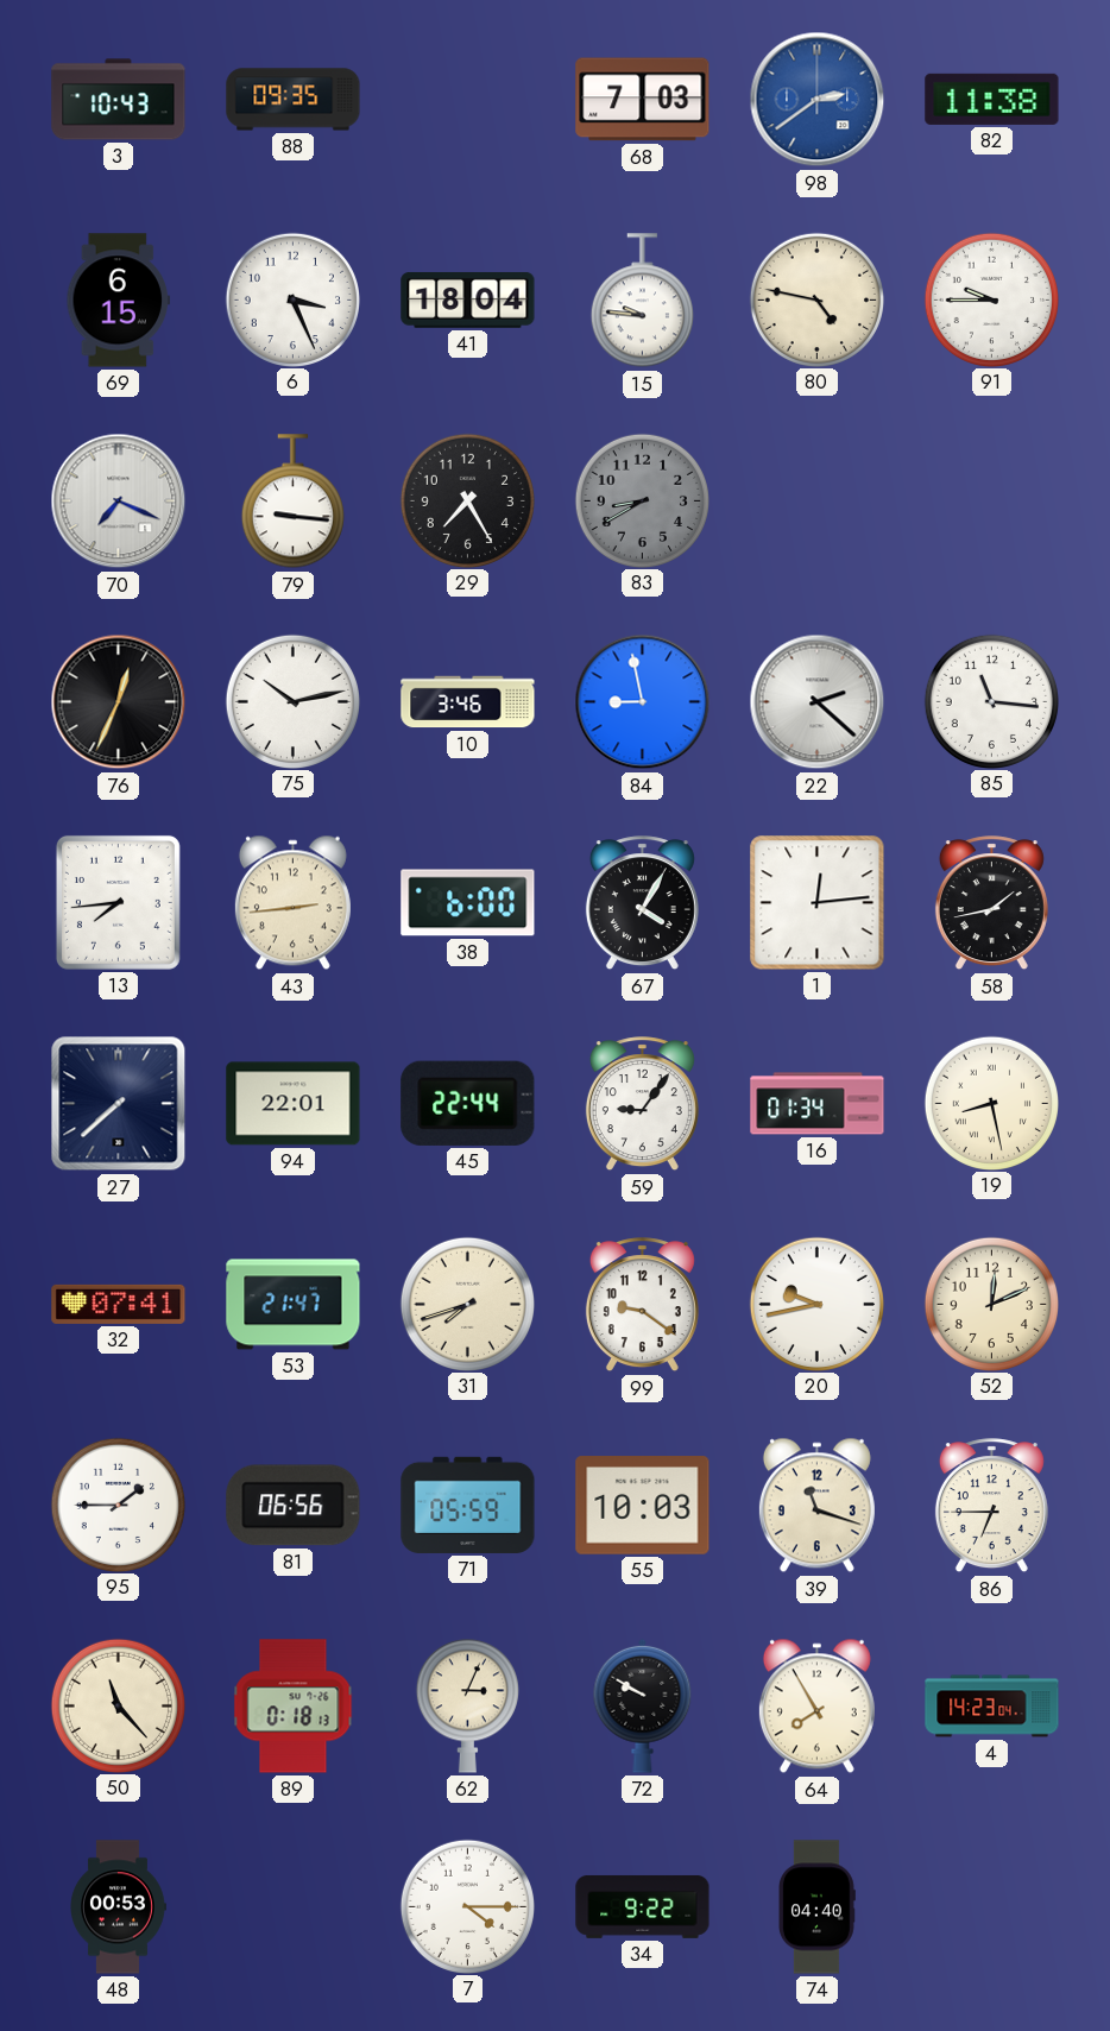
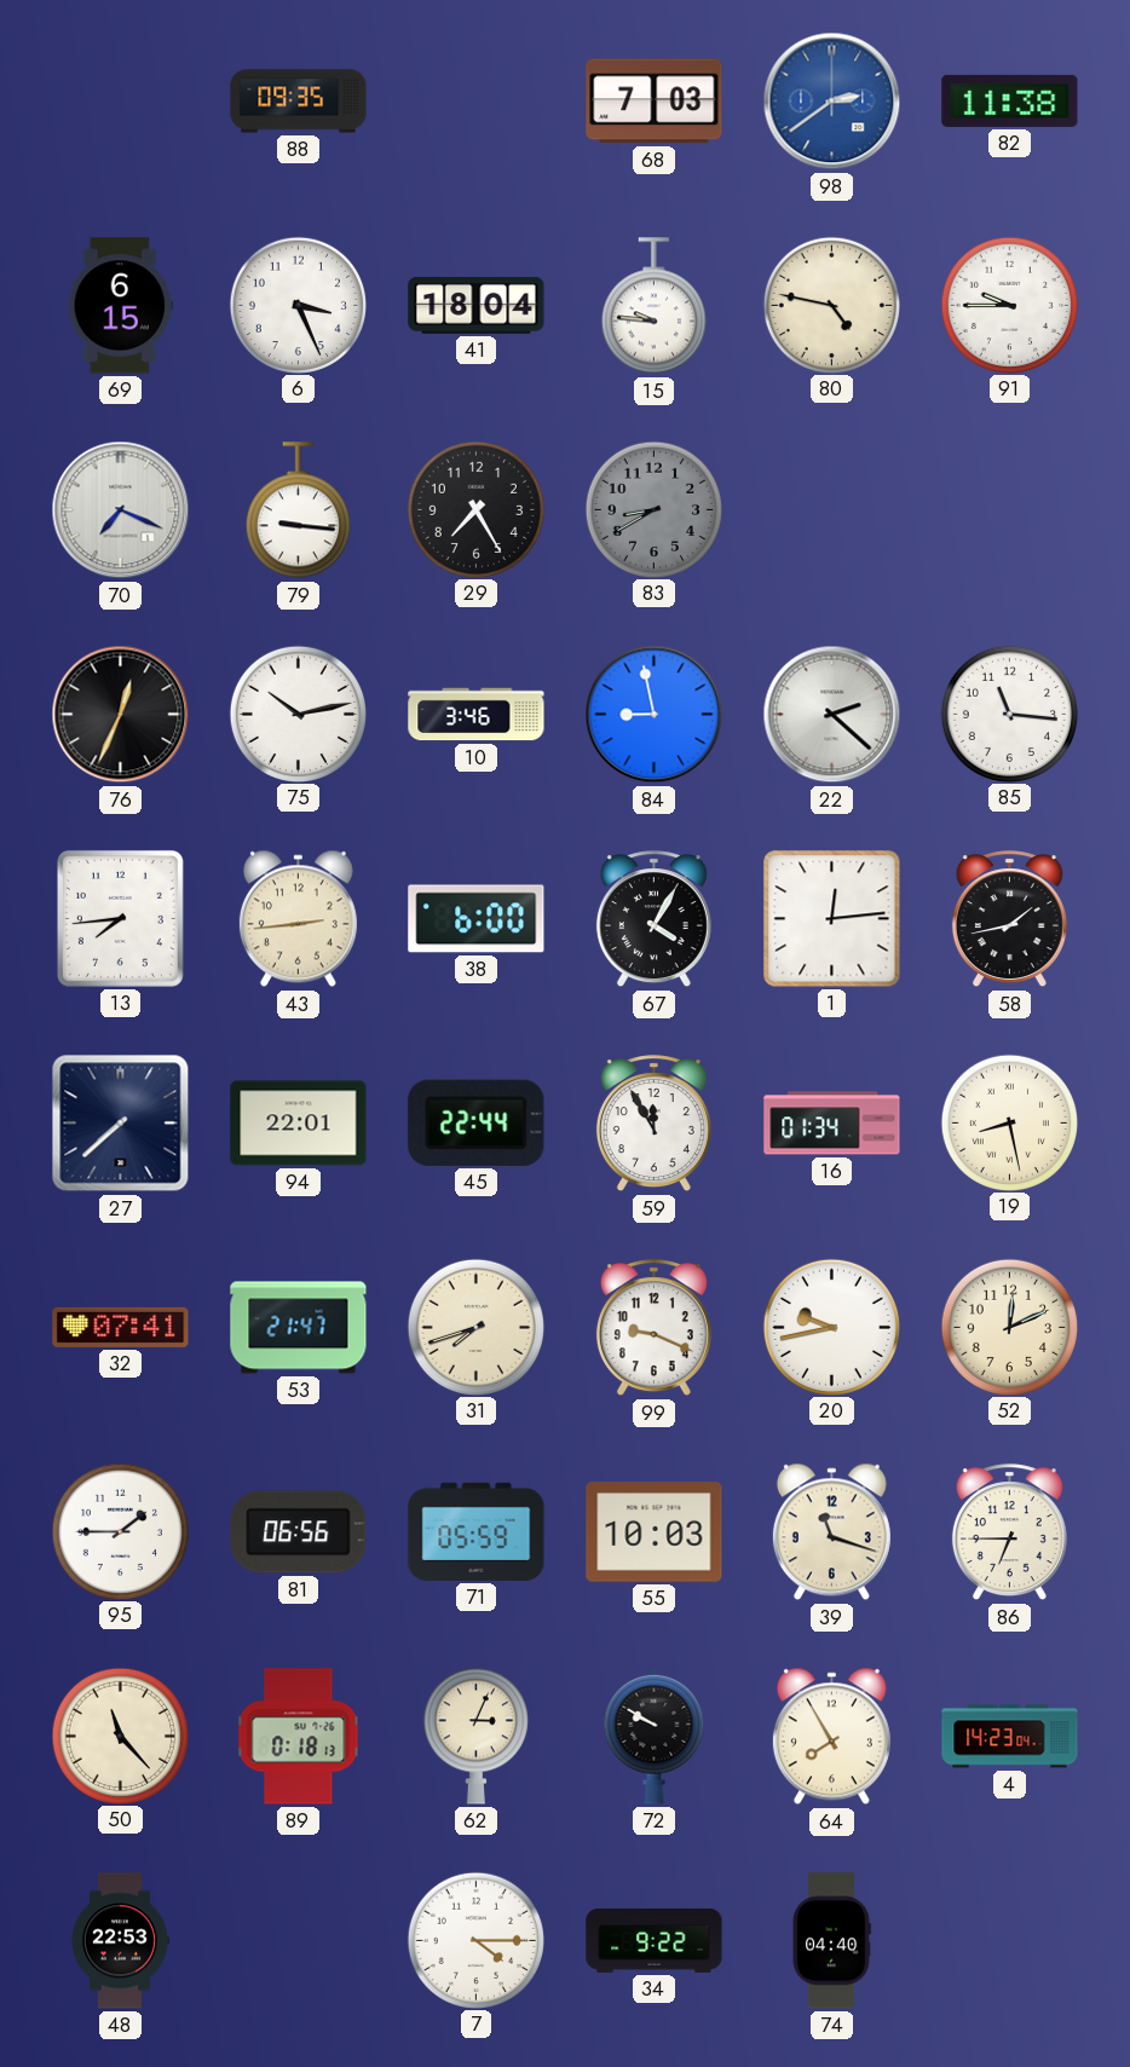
3: 10:43 -> none (119, 100)
59: 9:06 -> 11:55 (653, 1124)
99: 9:21 -> 9:19 (653, 1328)
48: 00:53 -> 22:53 (121, 1941)
